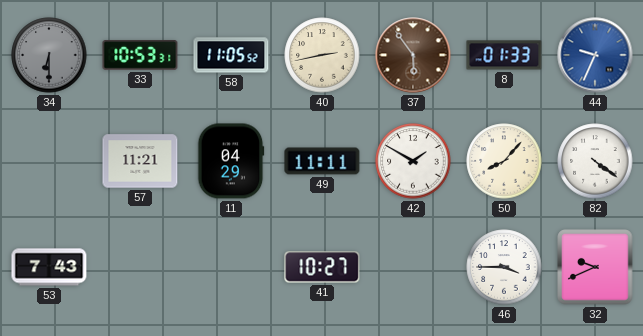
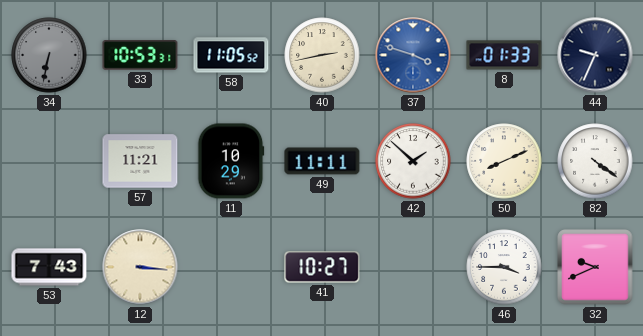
34: 6:30 -> 6:32 (49, 55)
37: 5:54 -> 3:48 (413, 55)
37 dial: brown -> blue (413, 55)
44 dial: blue -> navy (595, 55)
11: 04:29 -> 10:29 (231, 161)
42: 1:50 -> 1:52 (413, 161)
50: 8:07 -> 8:11 (504, 161)
12: none -> 3:16 (140, 267)
